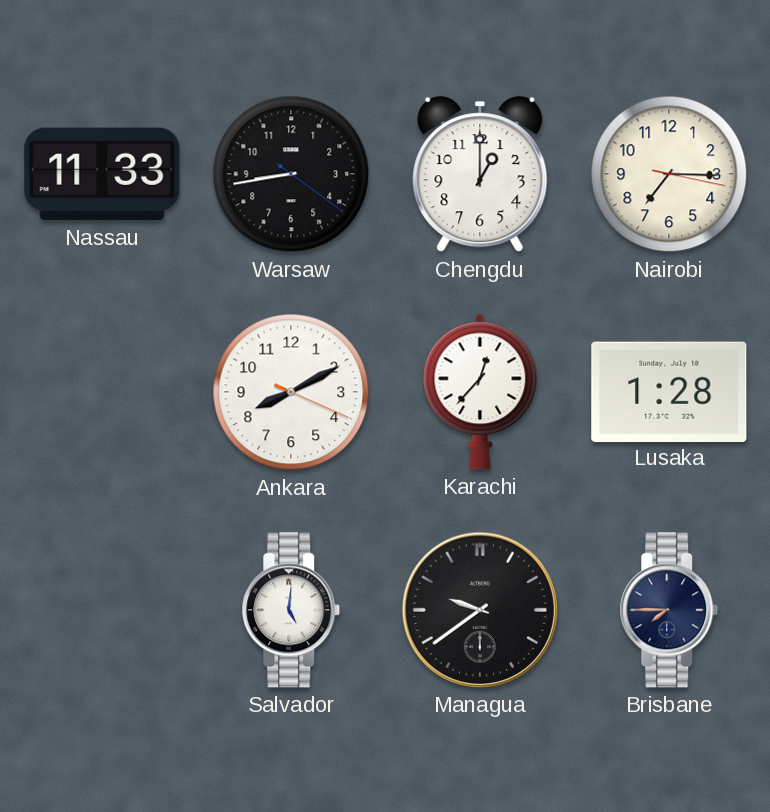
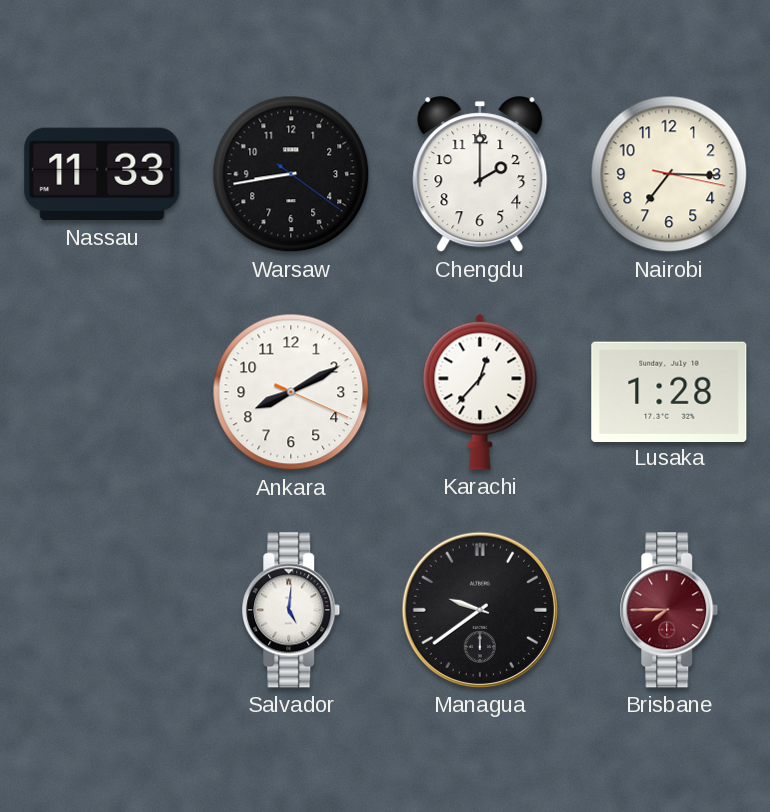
Chengdu: 1:00 -> 2:00 (480, 175)
Brisbane dial: navy -> burgundy (669, 610)
